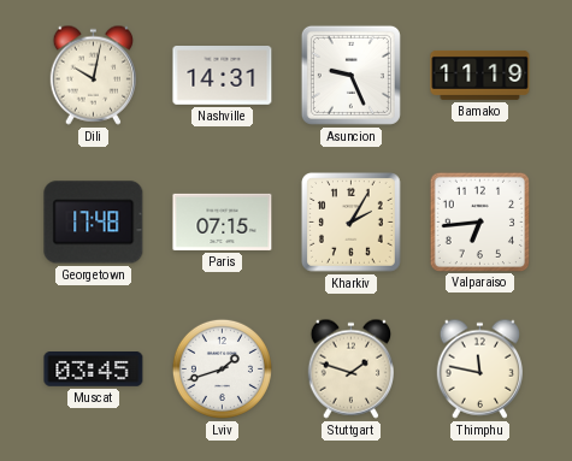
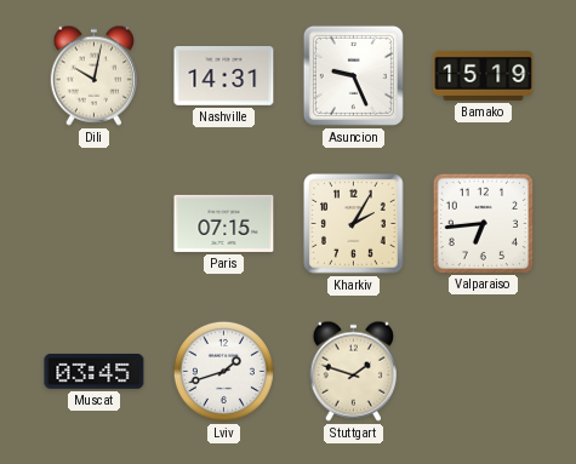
Bamako: 11:19 -> 15:19 (484, 75)
Georgetown: 17:48 -> none (94, 223)
Thimphu: 11:47 -> none (479, 368)
